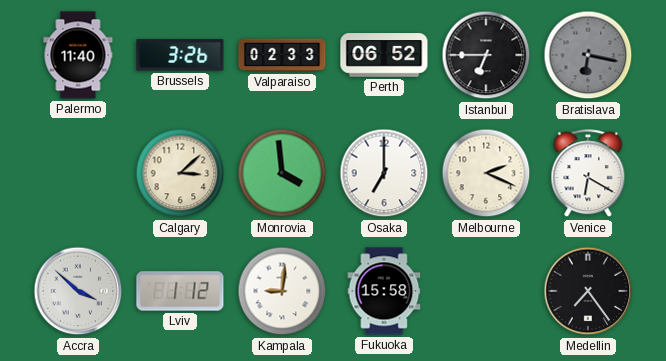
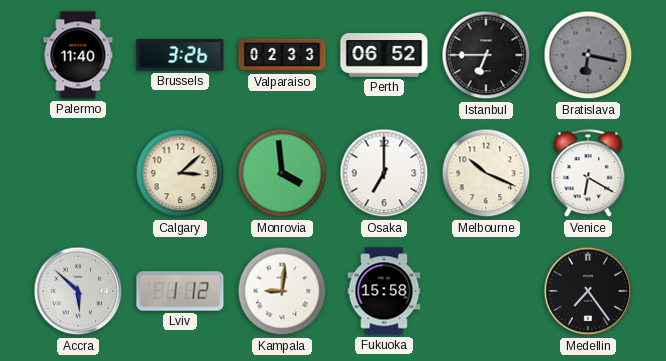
Melbourne: 2:19 -> 10:19 (486, 173)
Accra: 3:52 -> 5:52 (78, 291)
